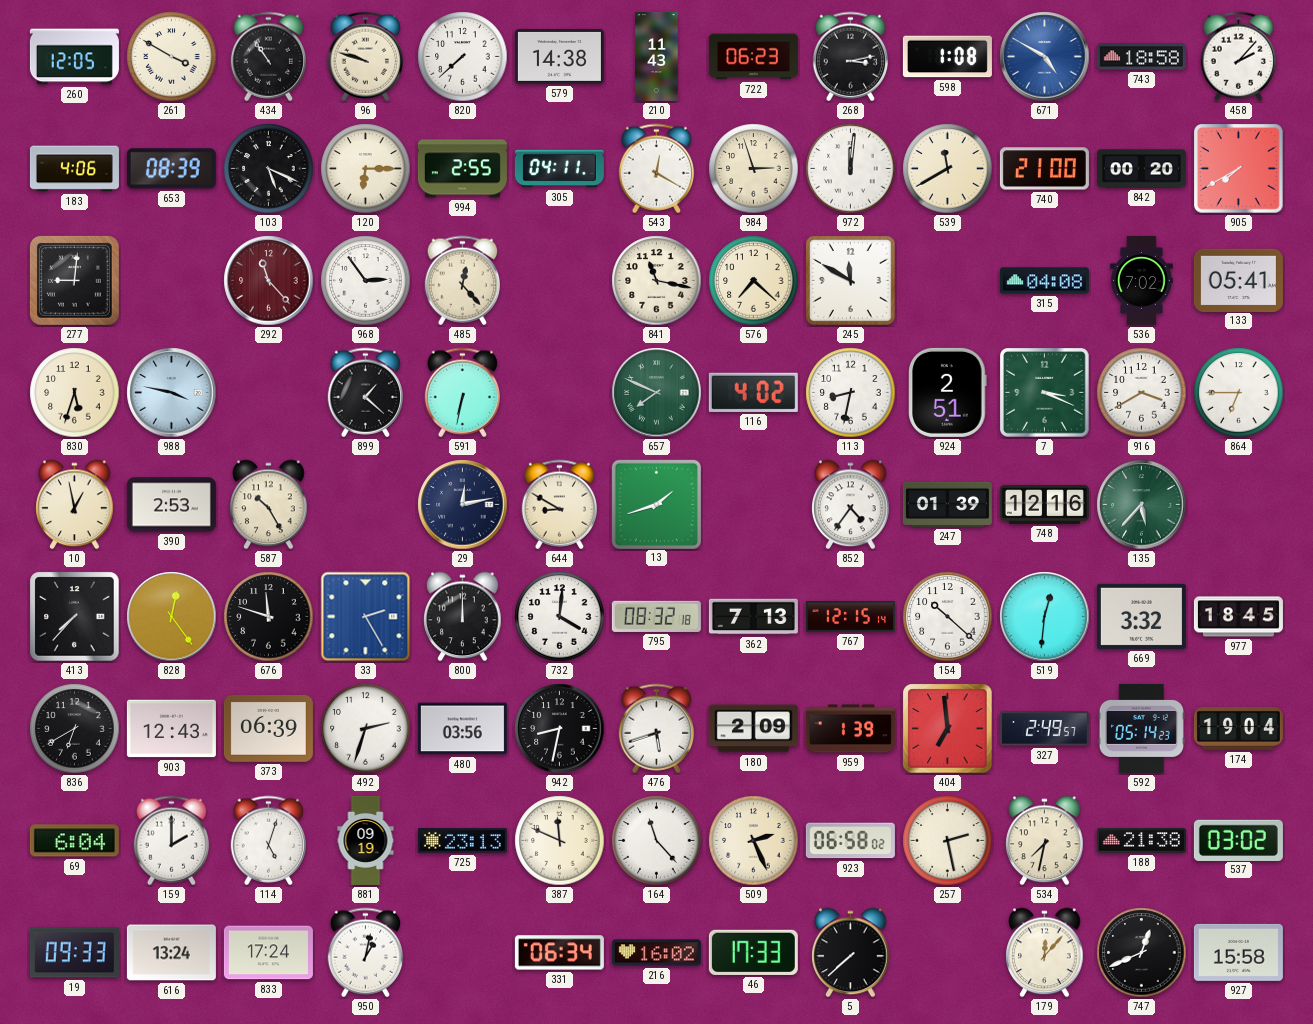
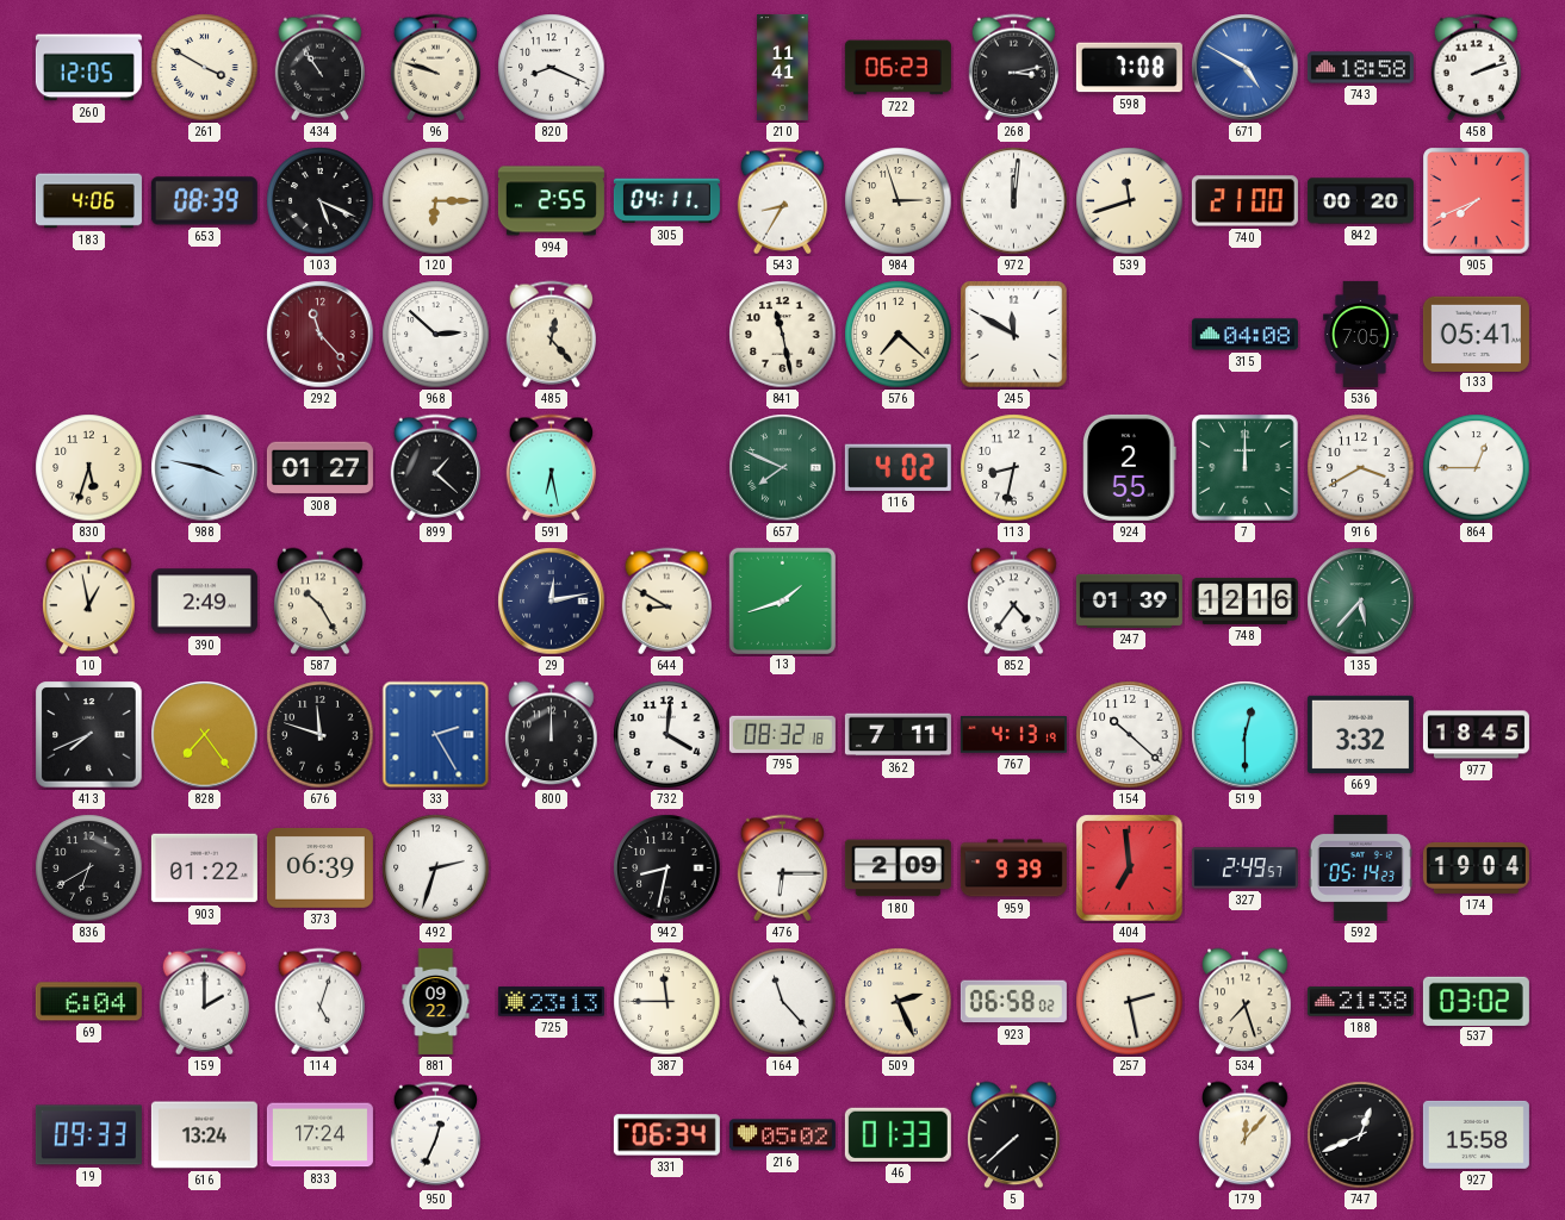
820: 7:38 -> 8:19 (552, 68)
579: 14:38 -> none (559, 56)
210: 11:43 -> 11:41 (783, 67)
598: 1:08 -> 7:08 (1129, 68)
458: 2:07 -> 2:12 (1476, 68)
543: 12:20 -> 8:35 (782, 201)
539: 11:40 -> 11:42 (1130, 201)
905: 7:40 -> 7:41 (1477, 201)
277: 9:01 -> none (74, 280)
968: 2:54 -> 2:52 (436, 335)
841: 11:17 -> 11:28 (783, 335)
536: 7:02 -> 7:05 (1361, 334)
308: none -> 01:27 (319, 468)
591: 6:32 -> 6:28 (551, 468)
924: 2:51 -> 2:55 (1130, 467)
7: 3:19 -> 12:00 (1246, 468)
864: 6:45 -> 12:45 (1477, 468)
390: 2:53 -> 2:49 (204, 602)
413: 7:37 -> 7:41 (89, 735)
828: 12:24 -> 7:24 (205, 735)
362: 7:13 -> 7:11 (898, 735)
767: 12:15 -> 4:13 (1013, 735)
519: 12:31 -> 12:30 (1246, 735)
903: 12:43 -> 01:22 (204, 869)
480: 03:56 -> none (462, 729)
476: 5:42 -> 6:15 (782, 869)
959: 1:39 -> 9:39 (1013, 869)
881: 09:19 -> 09:22 (436, 1001)
387: 11:49 -> 11:45 (667, 1002)
534: 7:32 -> 7:27 (1246, 1002)
950: 1:02 -> 12:34 (435, 1135)
216: 16:02 -> 05:02 (782, 1135)
46: 17:33 -> 01:33 (898, 1134)
